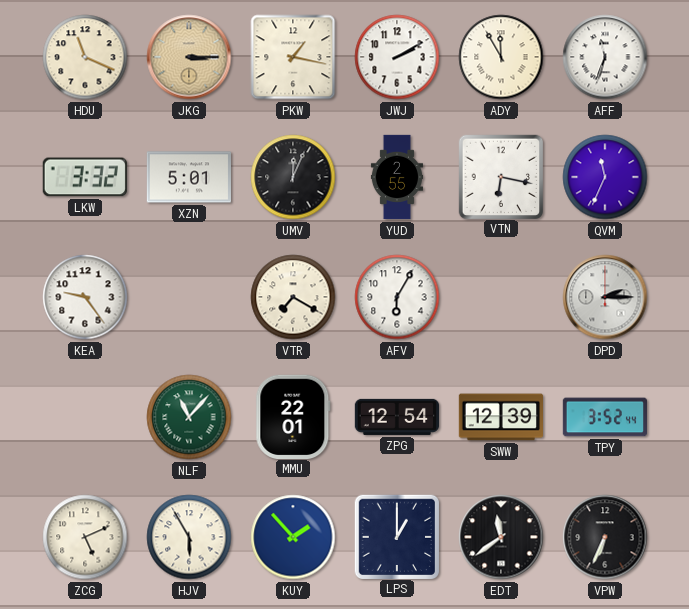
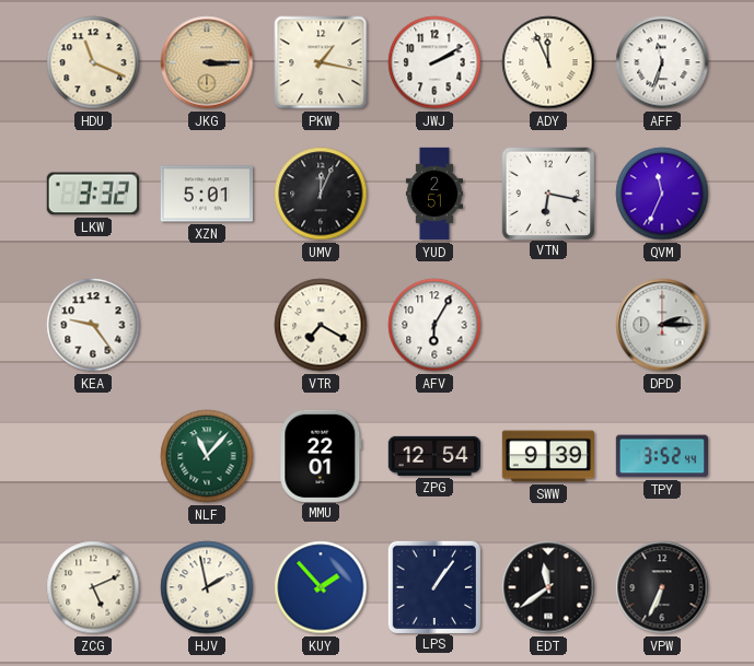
ADY: 11:55 -> 11:56 (548, 62)
YUD: 2:55 -> 2:51 (433, 194)
SWW: 12:39 -> 9:39 (548, 456)
HJV: 5:55 -> 1:58 (207, 587)
LPS: 1:00 -> 1:06 (433, 586)
